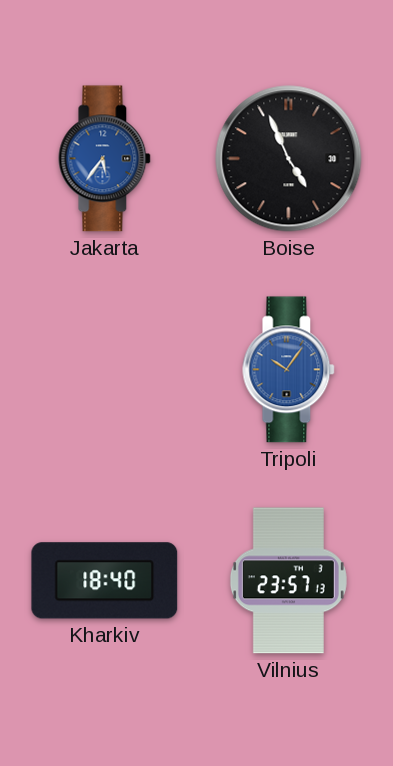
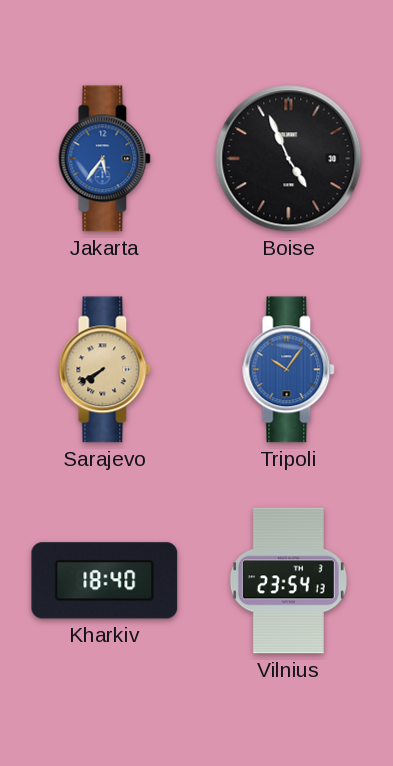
Sarajevo: none -> 7:40 (105, 370)
Vilnius: 23:57 -> 23:54 (288, 581)
